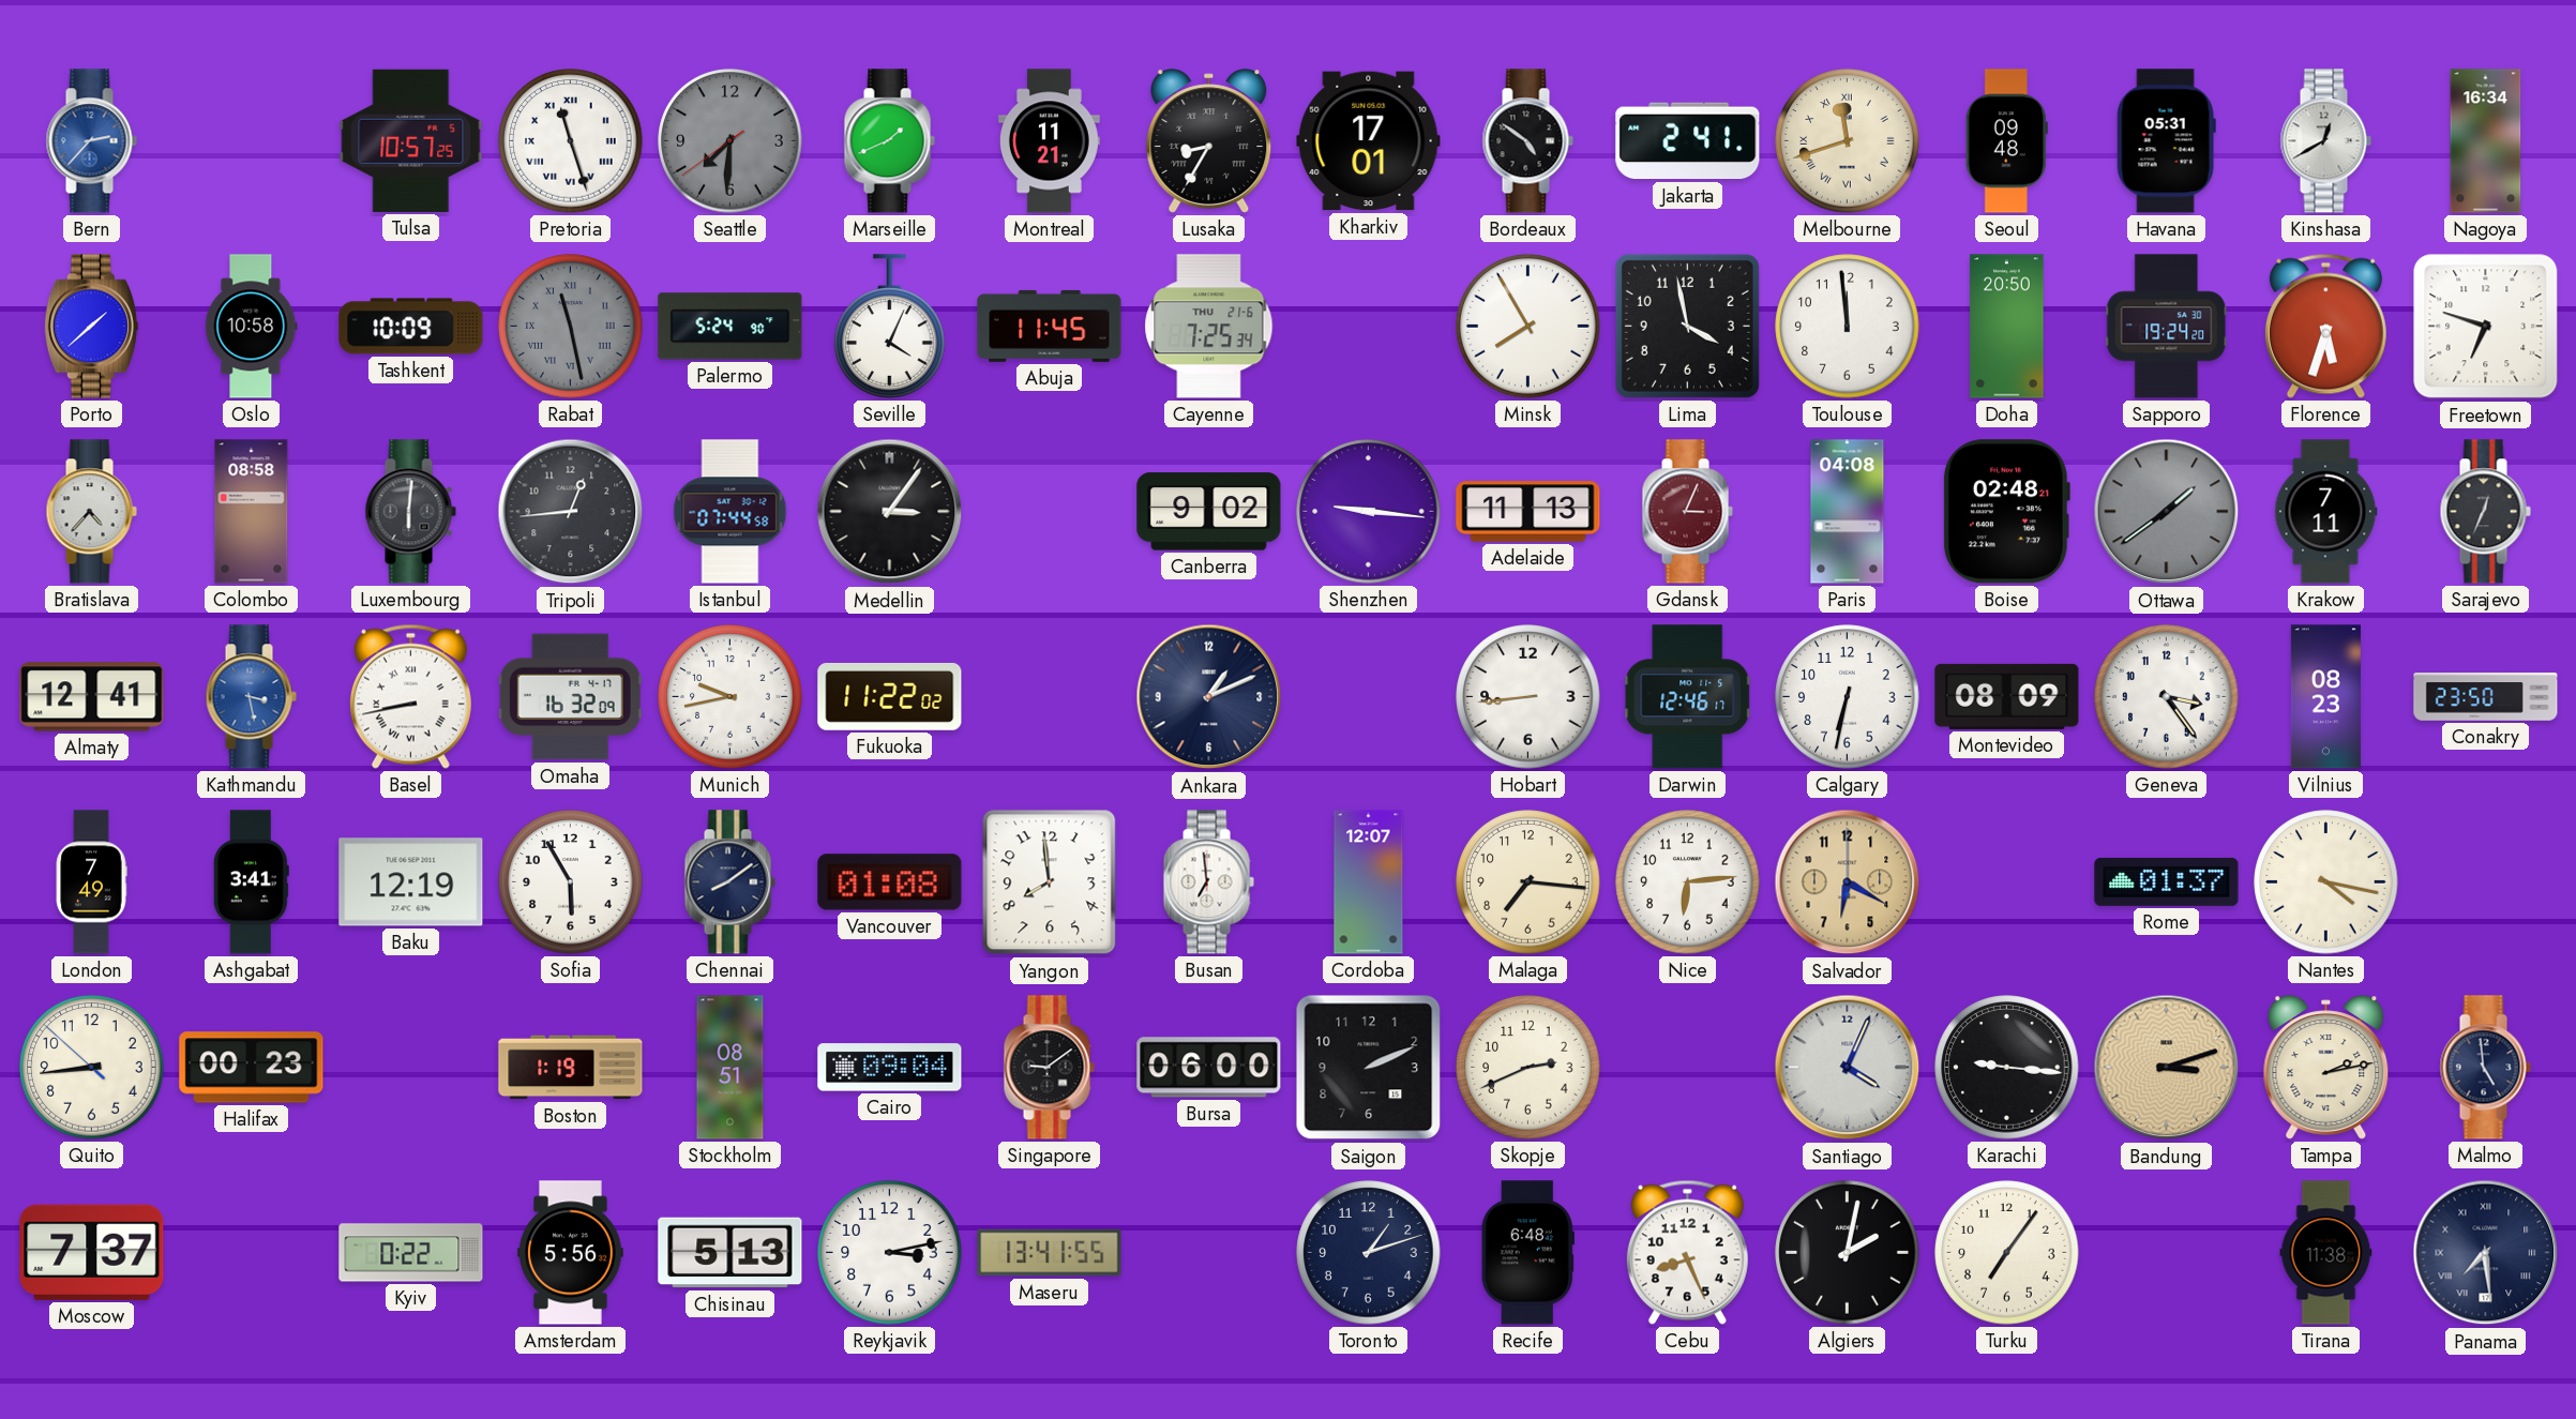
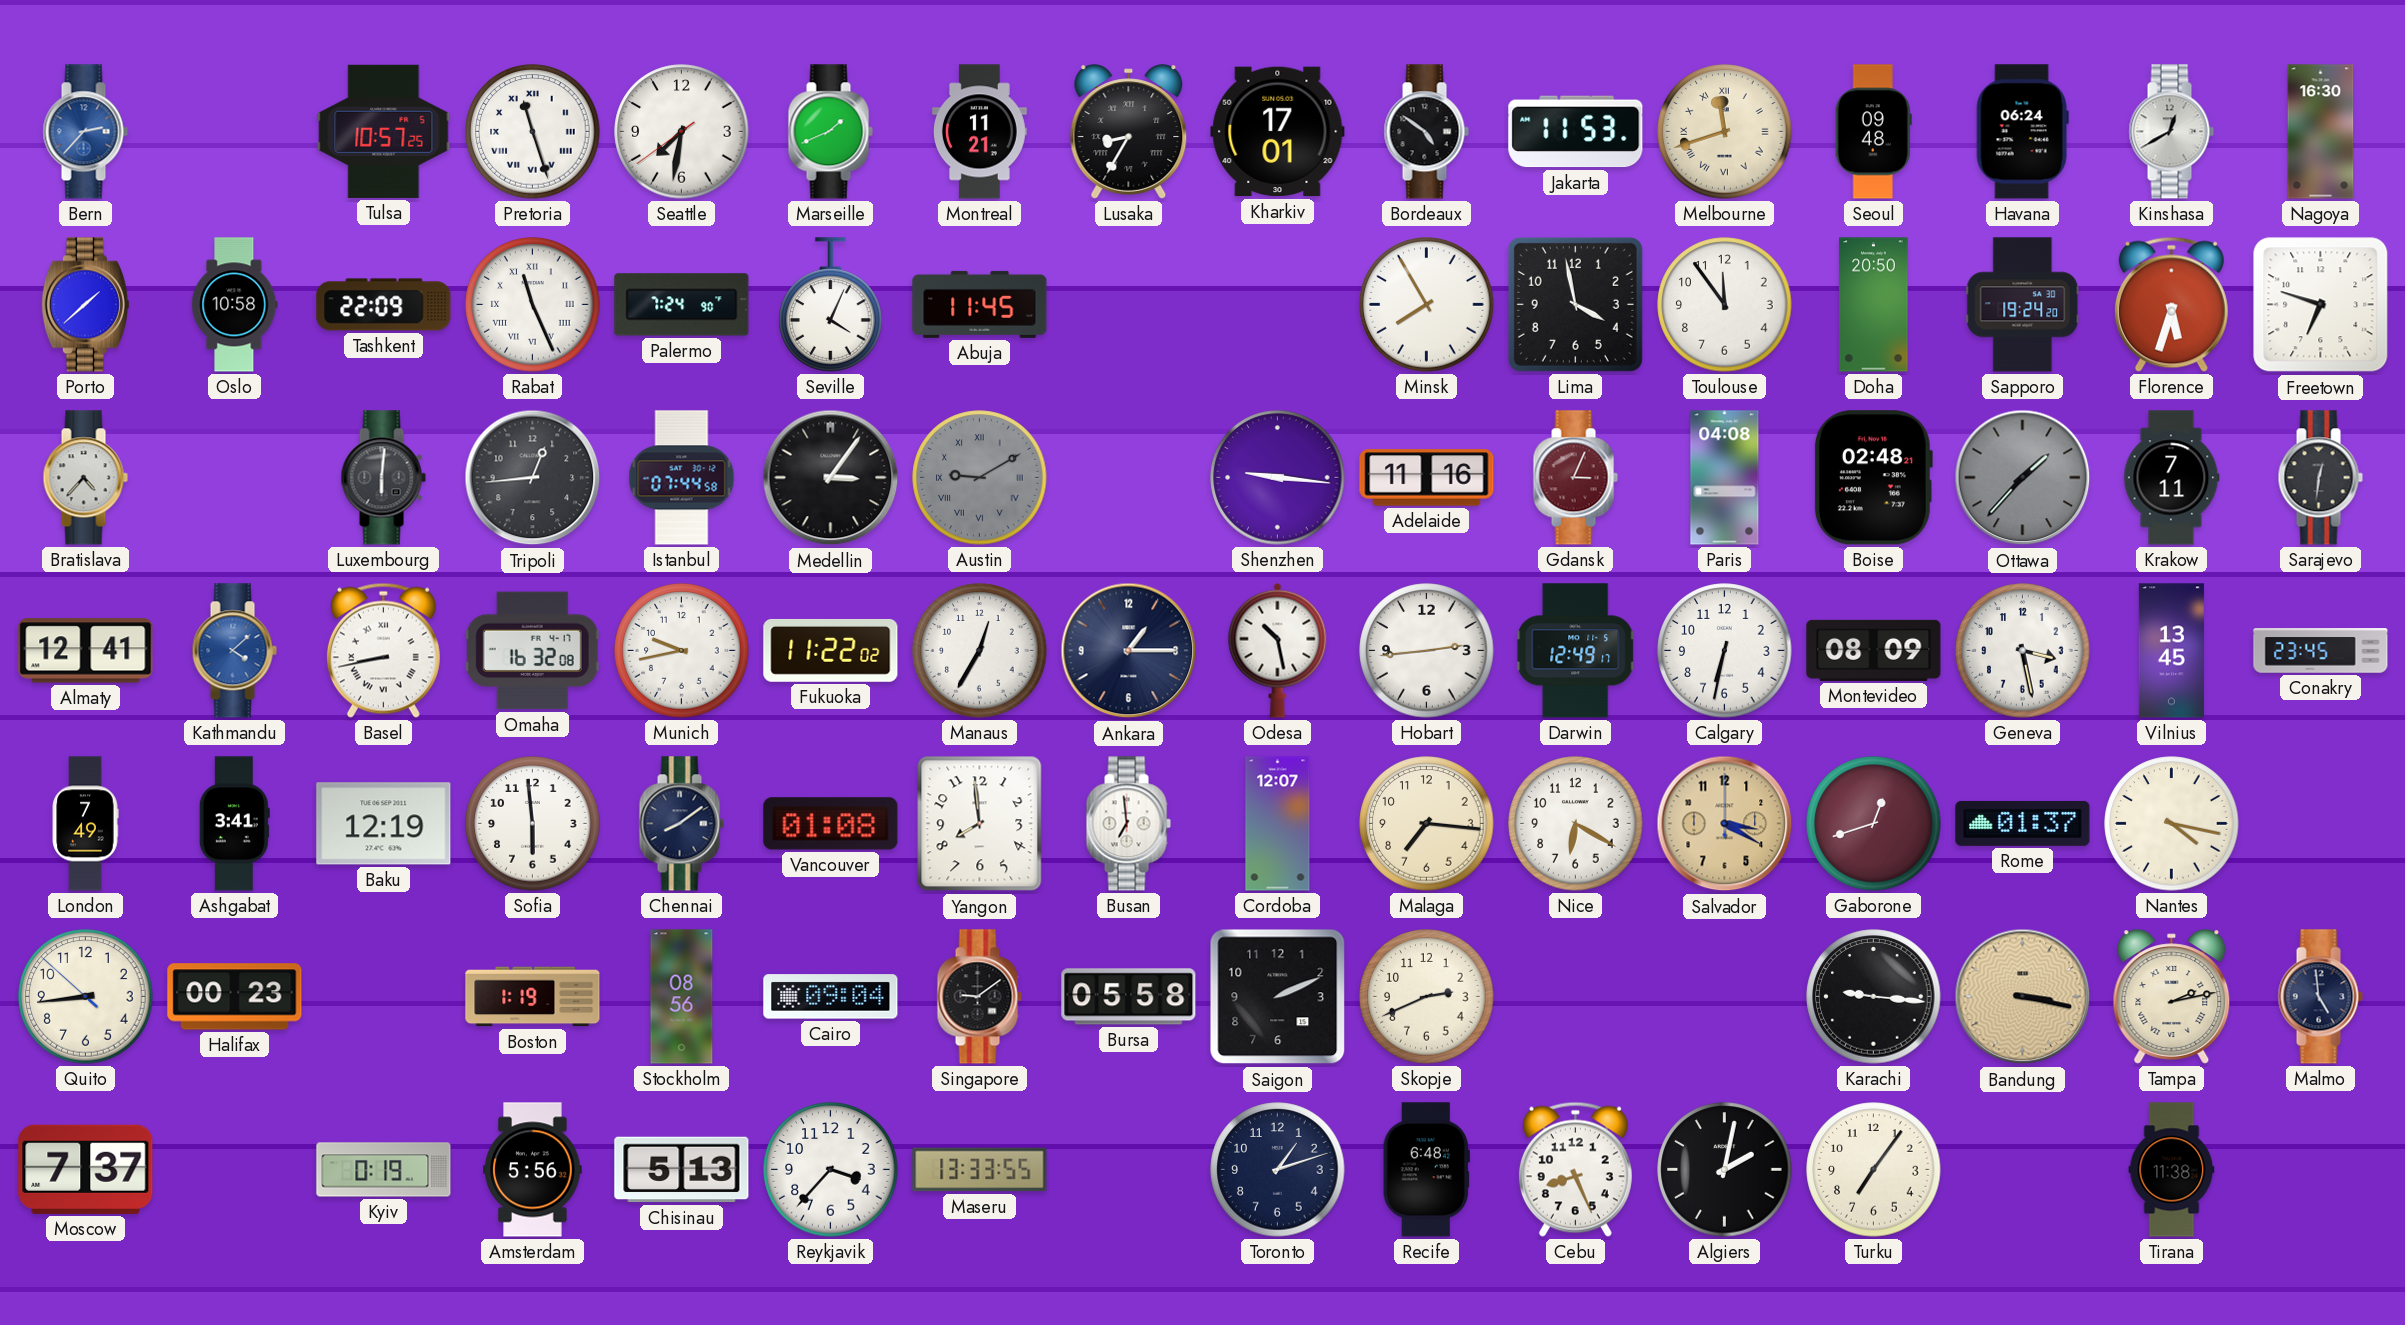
Seattle: 7:30 -> 7:31 (682, 132)
Seattle dial: grey -> white (682, 132)
Jakarta: 2:41 -> 11:53 (1576, 132)
Havana: 05:31 -> 06:24 (2022, 132)
Nagoya: 16:34 -> 16:30 (2321, 132)
Tashkent: 10:09 -> 22:09 (384, 305)
Rabat: 11:28 -> 11:26 (533, 305)
Rabat dial: grey -> white (533, 305)
Palermo: 5:24 -> 7:24 (682, 305)
Cayenne: 7:25 -> none (1209, 327)
Toulouse: 11:59 -> 11:54 (1725, 305)
Colombo: 08:58 -> none (252, 512)
Austin: none -> 9:10 (980, 478)
Canberra: 9:02 -> none (1209, 512)
Adelaide: 11:13 -> 11:16 (1427, 478)
Ottawa: 1:39 -> 1:37 (2023, 478)
Sarajevo: 12:34 -> 12:31 (2320, 478)
Kathmandu: 3:28 -> 4:08 (234, 651)
Omaha: 16:32:09 -> 16:32:08 (532, 651)
Manaus: none -> 12:35 (980, 651)
Ankara: 1:11 -> 1:15 (1129, 651)
Odesa: none -> 10:28 (1278, 650)
Hobart: 8:44 -> 2:44 (1427, 651)
Darwin: 12:46 -> 12:49 (1576, 651)
Geneva: 3:24 -> 3:28 (2023, 651)
Vilnius: 08:23 -> 13:45 (2171, 651)
Conakry: 23:50 -> 23:45 (2321, 651)
Sofia: 5:55 -> 5:59 (533, 824)
Nice: 6:14 -> 6:20 (1576, 824)
Salvador: 6:20 -> 3:20 (1725, 824)
Gaborone: none -> 12:42 (1874, 824)
Stockholm: 08:51 -> 08:56 (682, 997)
Bursa: 06:00 -> 05:58 (1129, 997)
Santiago: 4:04 -> none (1848, 1068)
Bandung: 3:12 -> 3:17 (2023, 997)
Kyiv: 0:22 -> 0:19 (384, 1170)
Reykjavik: 3:13 -> 3:37 (831, 1170)
Maseru: 13:41 -> 13:33 (980, 1170)
Panama: 7:29 -> none (2486, 1253)
